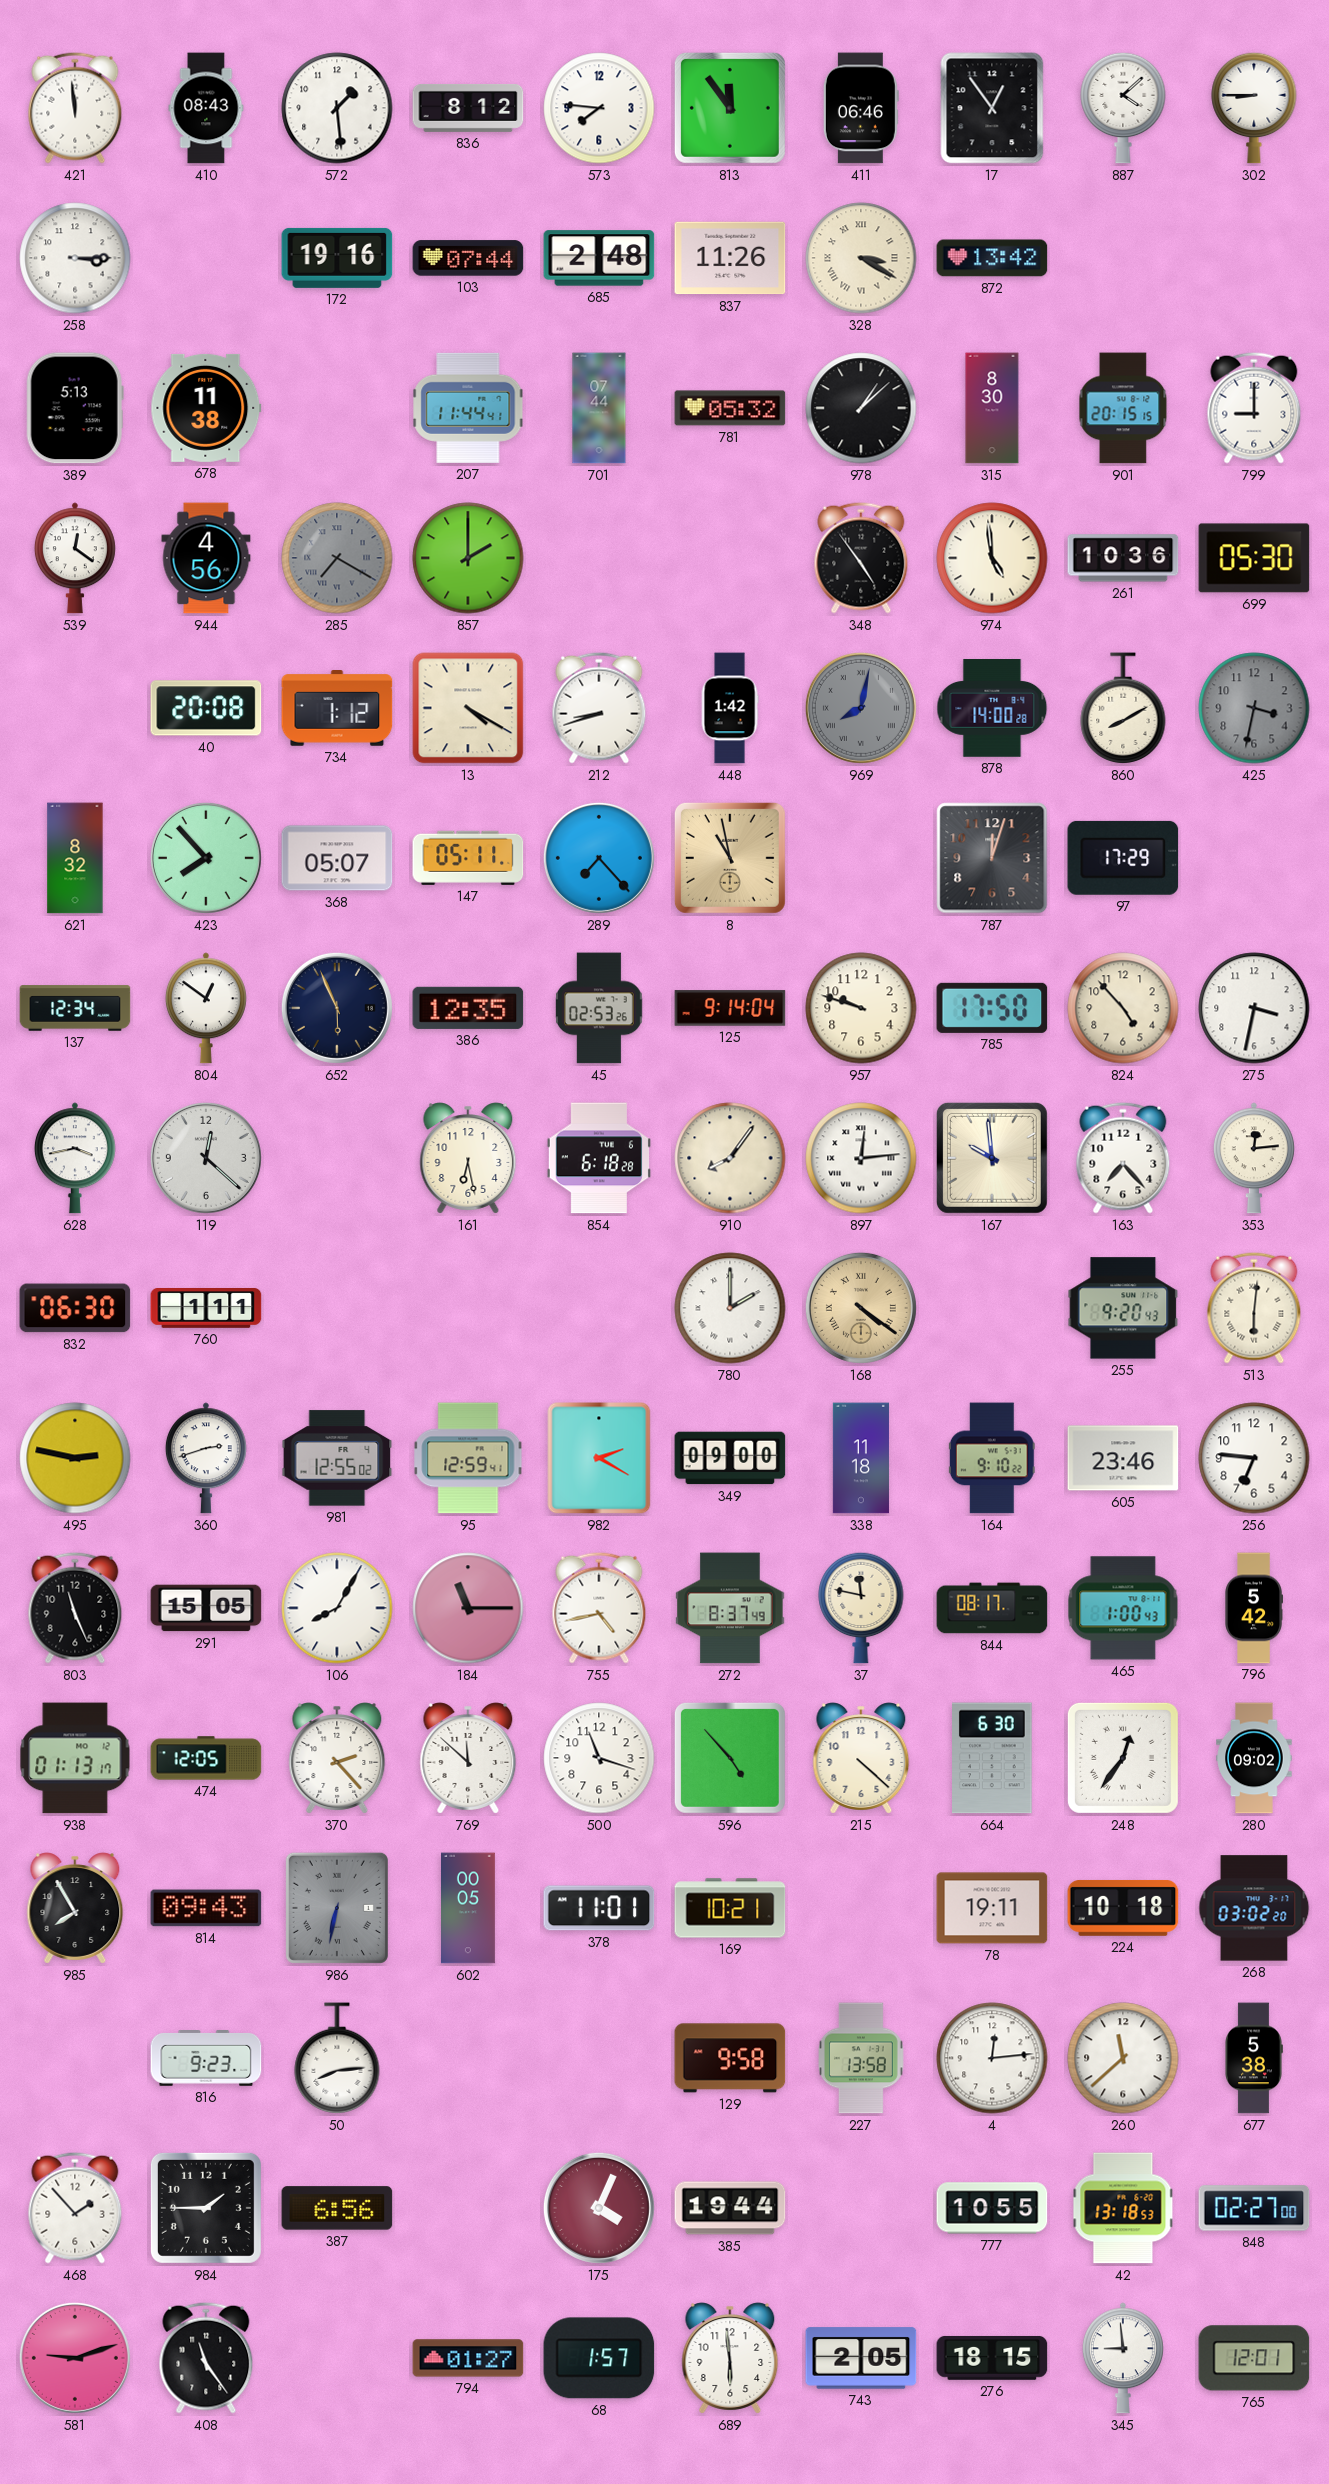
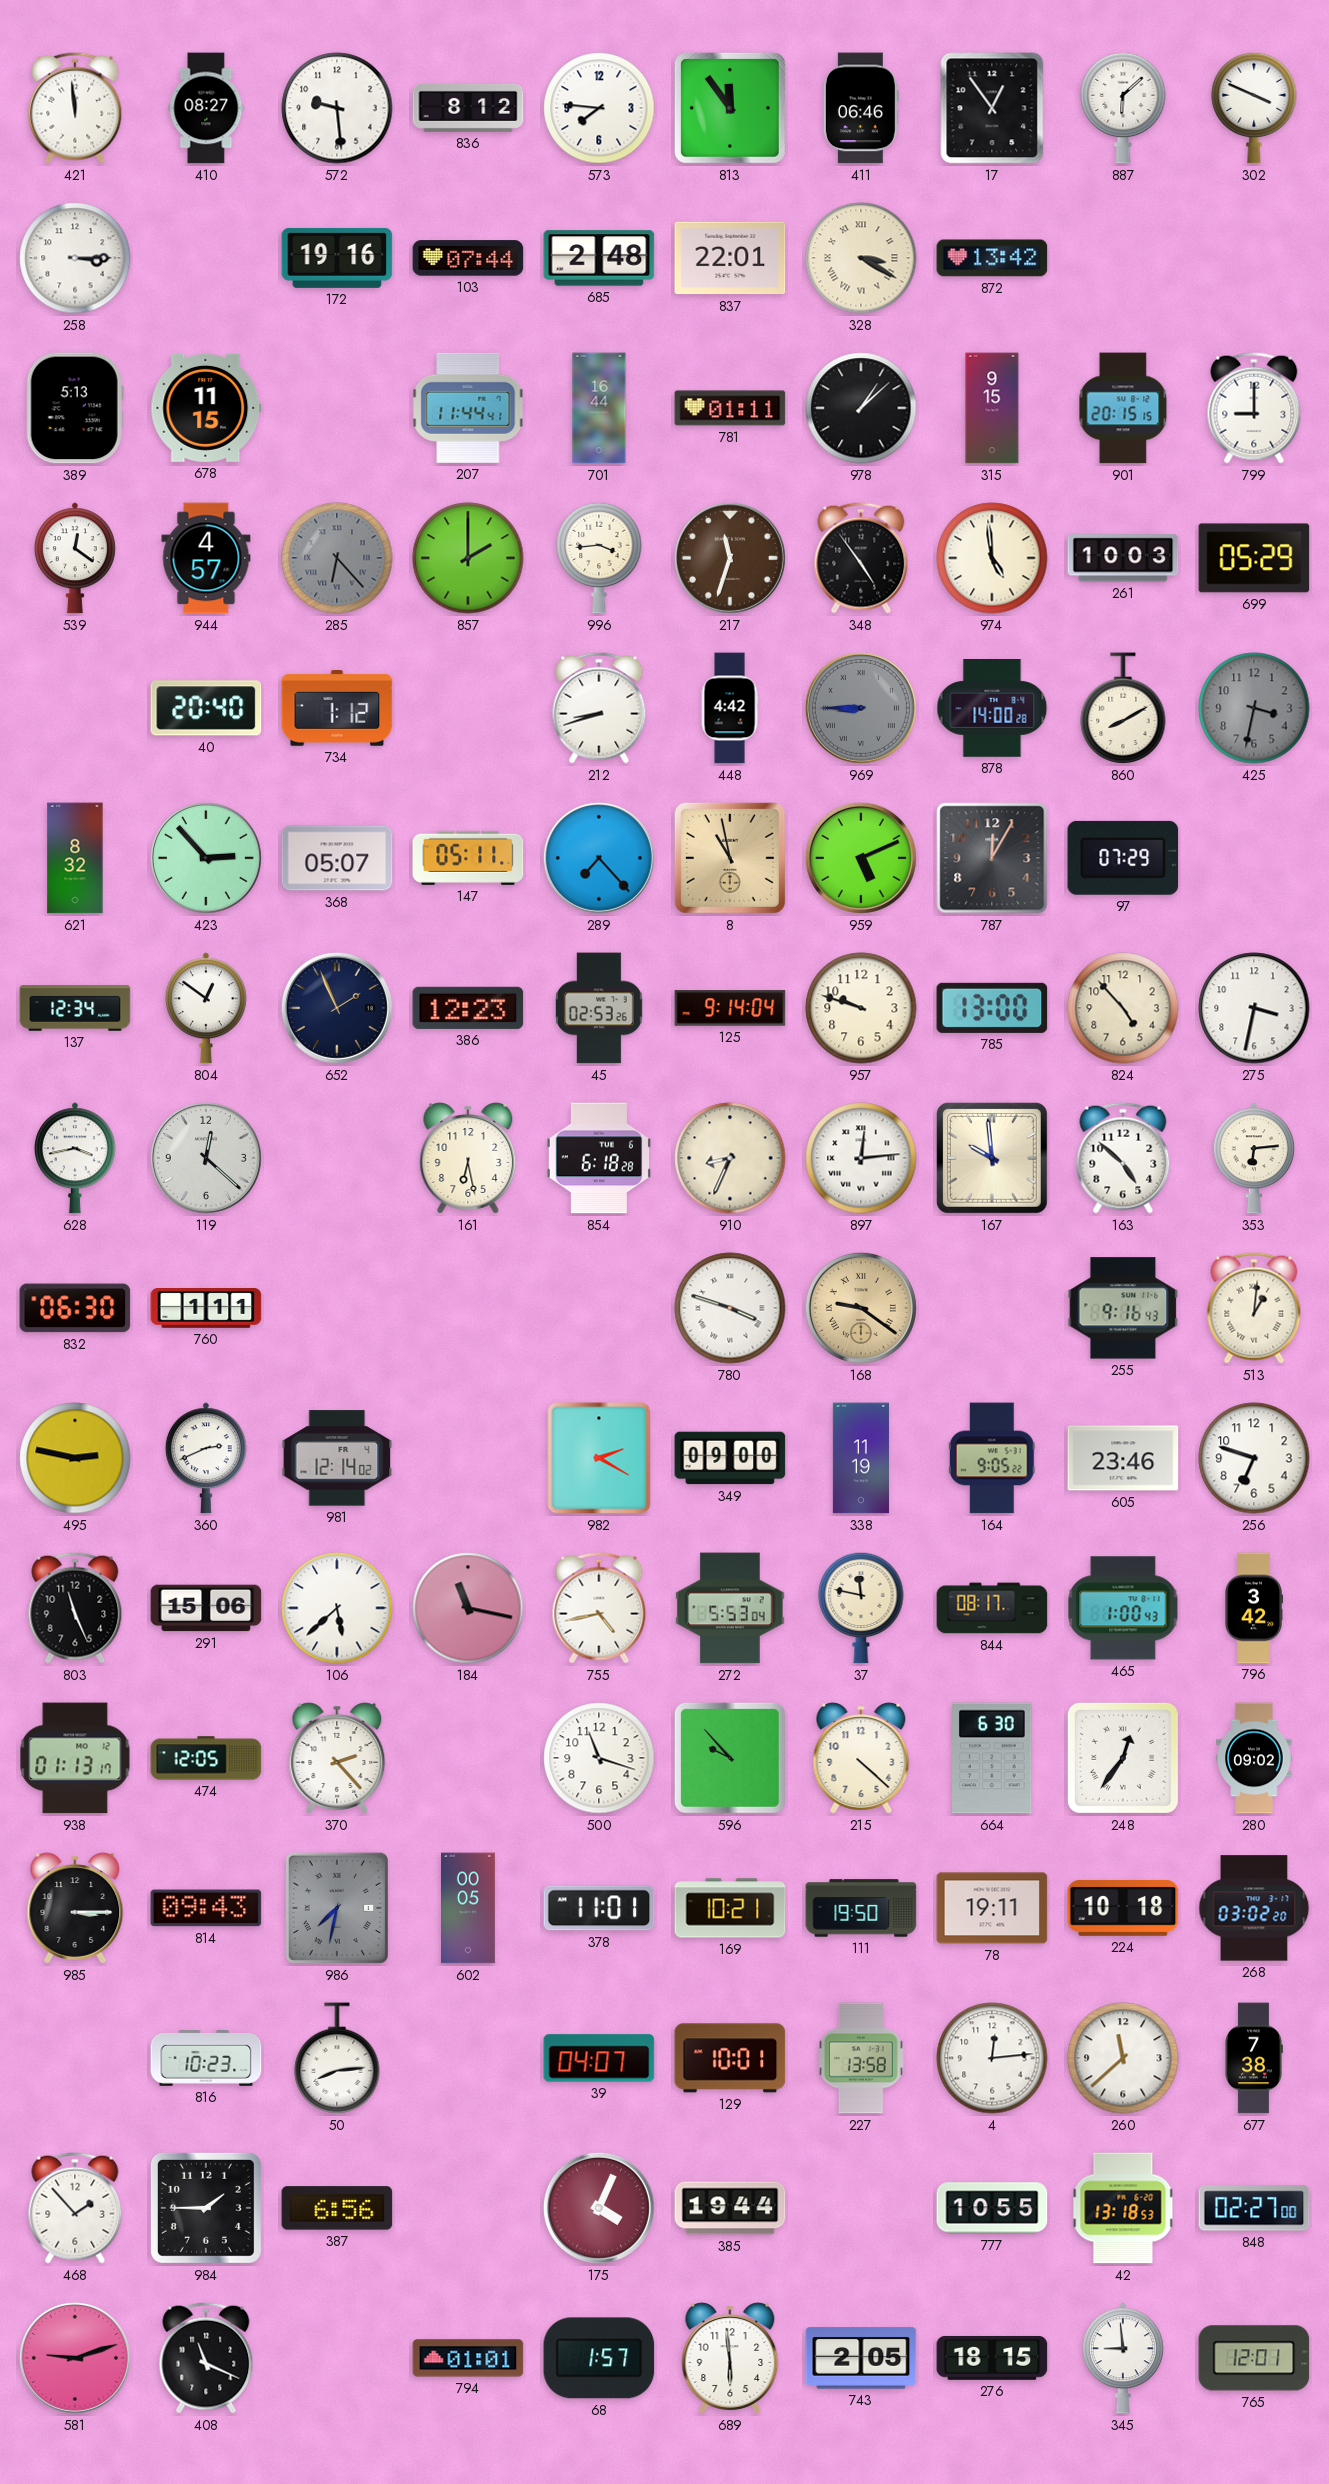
410: 08:43 -> 08:27 (206, 108)
572: 1:29 -> 9:29 (337, 108)
887: 4:08 -> 6:08 (1123, 108)
302: 8:45 -> 3:49 (1254, 108)
837: 11:26 -> 22:01 (730, 258)
678: 11:38 -> 11:15 (206, 408)
701: 07:44 -> 16:44 (599, 408)
781: 05:32 -> 01:11 (730, 408)
315: 8:30 -> 9:15 (992, 408)
944: 4:56 -> 4:57 (206, 558)
285: 7:20 -> 6:23 (337, 558)
996: none -> 3:44 (599, 558)
217: none -> 11:33 (730, 558)
261: 10:36 -> 10:03 (1123, 558)
699: 05:30 -> 05:29 (1254, 558)
40: 20:08 -> 20:40 (206, 708)
13: 4:20 -> none (468, 708)
448: 1:42 -> 4:42 (730, 708)
969: 8:02 -> 8:45 (861, 708)
423: 7:53 -> 2:53 (206, 858)
959: none -> 5:11 (861, 858)
787: 12:03 -> 12:05 (992, 858)
97: 17:29 -> 07:29 (1123, 858)
652: 5:56 -> 1:56 (337, 1008)
386: 12:35 -> 12:23 (468, 1008)
785: 17:50 -> 13:00 (992, 1008)
910: 8:06 -> 8:34 (730, 1158)
163: 7:23 -> 4:52 (1123, 1158)
353: 12:14 -> 6:14 (1254, 1158)
780: 2:00 -> 3:48 (730, 1308)
168: 4:21 -> 9:21 (861, 1308)
255: 9:20 -> 9:16 (1123, 1308)
513: 6:01 -> 1:01 (1254, 1308)
360: 2:42 -> 2:41 (206, 1458)
981: 12:55 -> 12:14 (337, 1458)
95: 12:59 -> none (468, 1458)
338: 11:18 -> 11:19 (861, 1458)
164: 9:10 -> 9:05 (992, 1458)
256: 6:46 -> 6:48 (1254, 1458)
291: 15:05 -> 15:06 (206, 1608)
106: 8:05 -> 5:38 (337, 1608)
184: 11:15 -> 11:17 (468, 1608)
272: 8:37 -> 5:53 (730, 1608)
796: 5:42 -> 3:42 (1253, 1608)
769: 11:52 -> none (468, 1758)
596: 4:53 -> 9:53 (730, 1758)
985: 7:55 -> 3:15 (75, 1908)
986: 6:32 -> 7:32 (337, 1908)
111: none -> 19:50 (861, 1908)
816: 9:23 -> 10:23 (206, 2059)
39: none -> 04:07 (599, 2058)
129: 9:58 -> 10:01 (730, 2058)
677: 5:38 -> 7:38 (1254, 2058)
408: 11:24 -> 11:19 (206, 2358)
794: 01:27 -> 01:01 (468, 2358)
